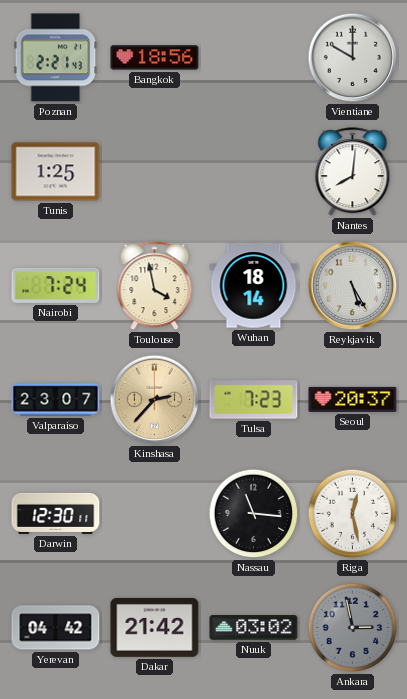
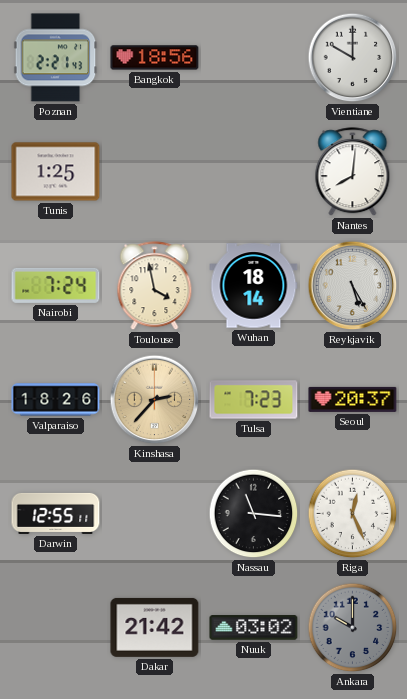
Valparaiso: 23:07 -> 18:26 (56, 400)
Darwin: 12:30 -> 12:55 (56, 513)
Riga: 12:28 -> 12:26 (353, 514)
Yerevan: 04:42 -> none (56, 628)
Ankara: 2:58 -> 10:00 (353, 628)
